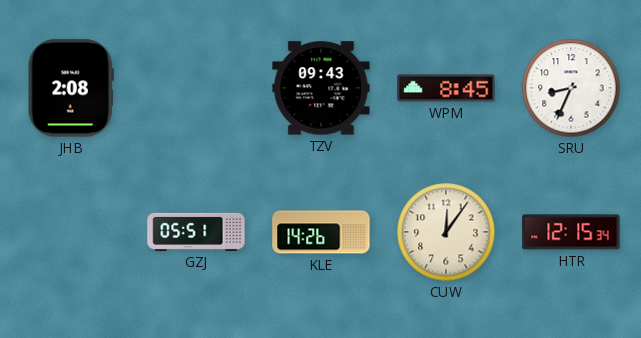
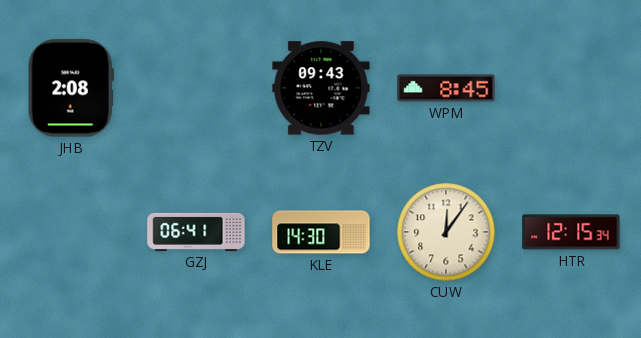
SRU: 8:34 -> none (571, 88)
GZJ: 05:51 -> 06:41 (196, 232)
KLE: 14:26 -> 14:30 (321, 232)
